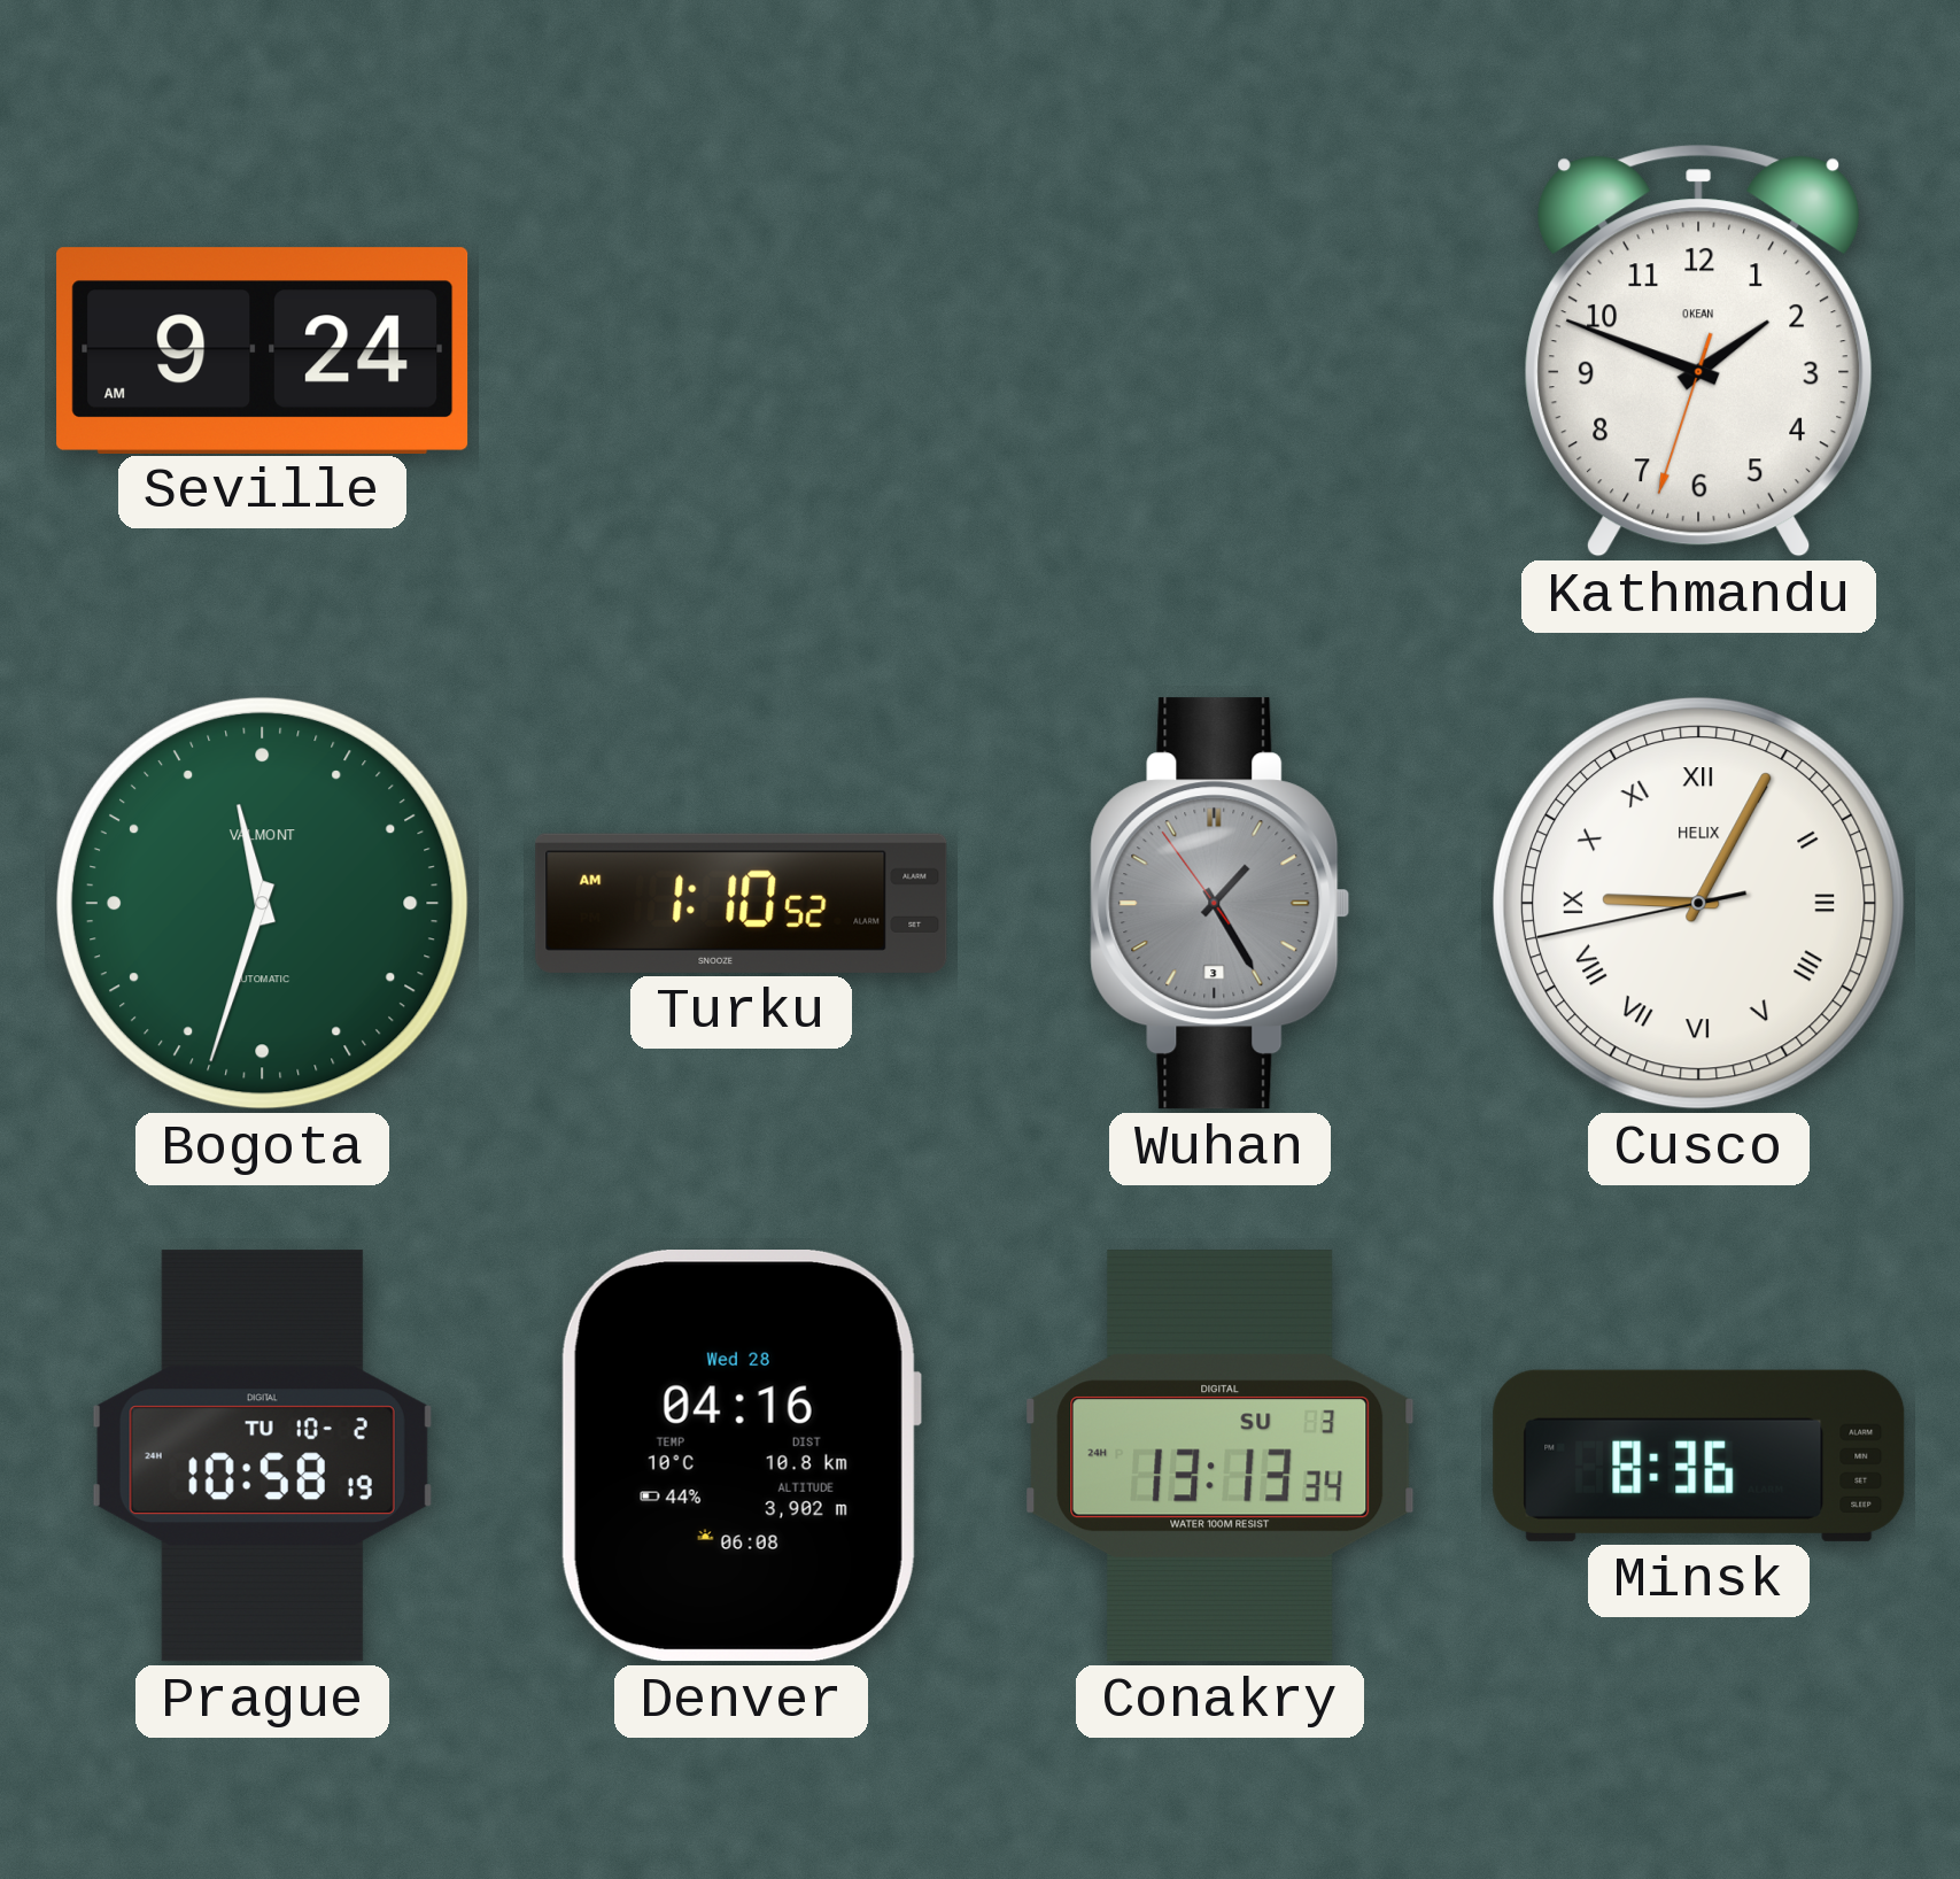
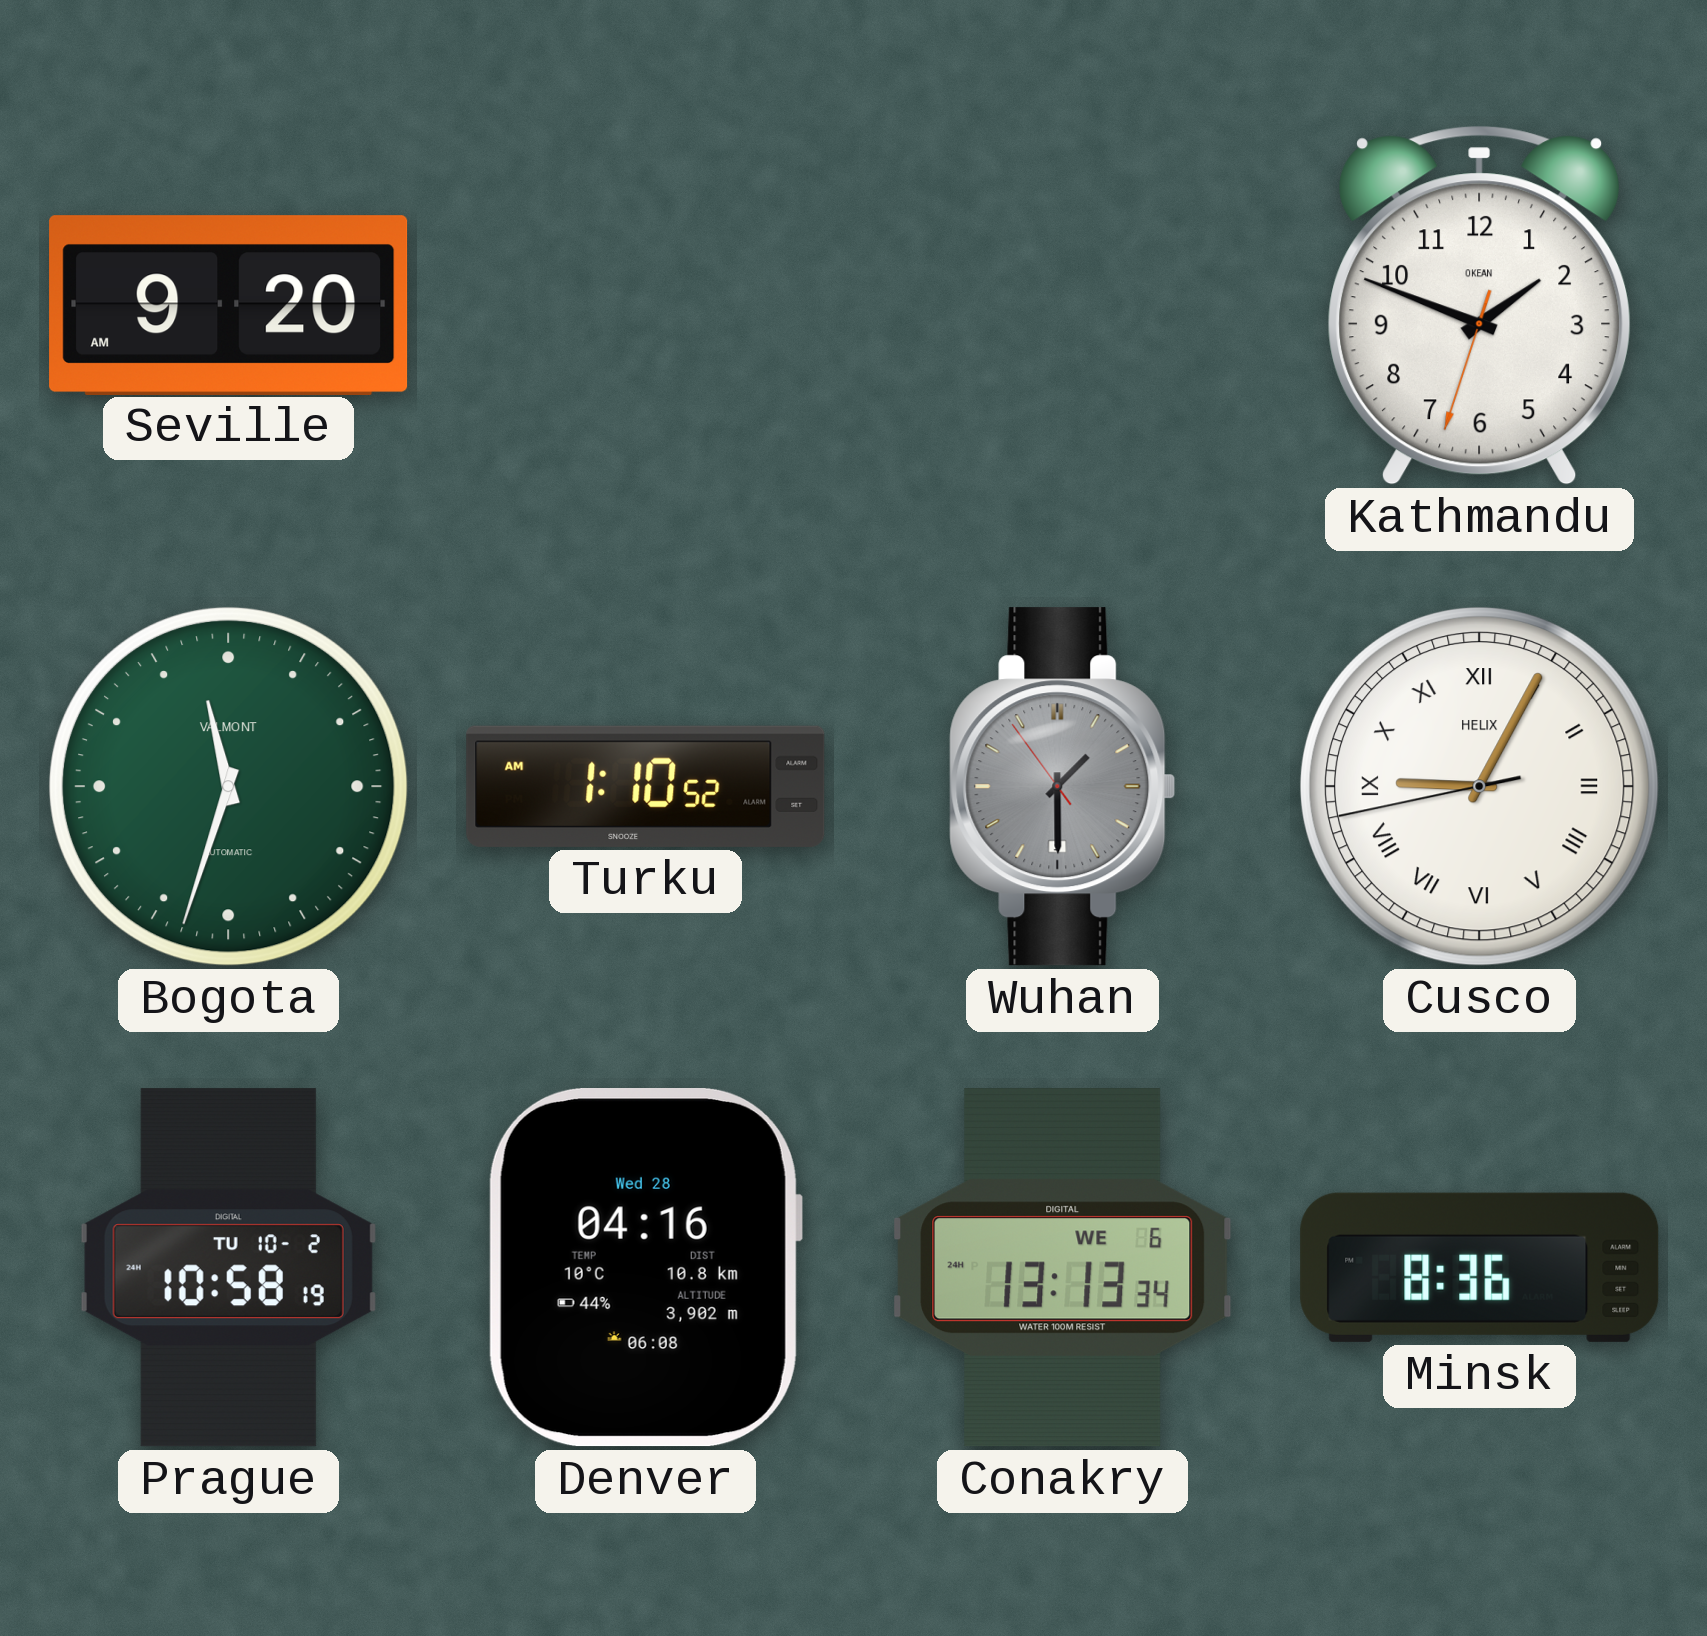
Seville: 9:24 -> 9:20 (229, 305)
Wuhan: 1:24 -> 1:29 (1063, 787)
Conakry date: SU 3 -> WE 6 (1063, 1268)
